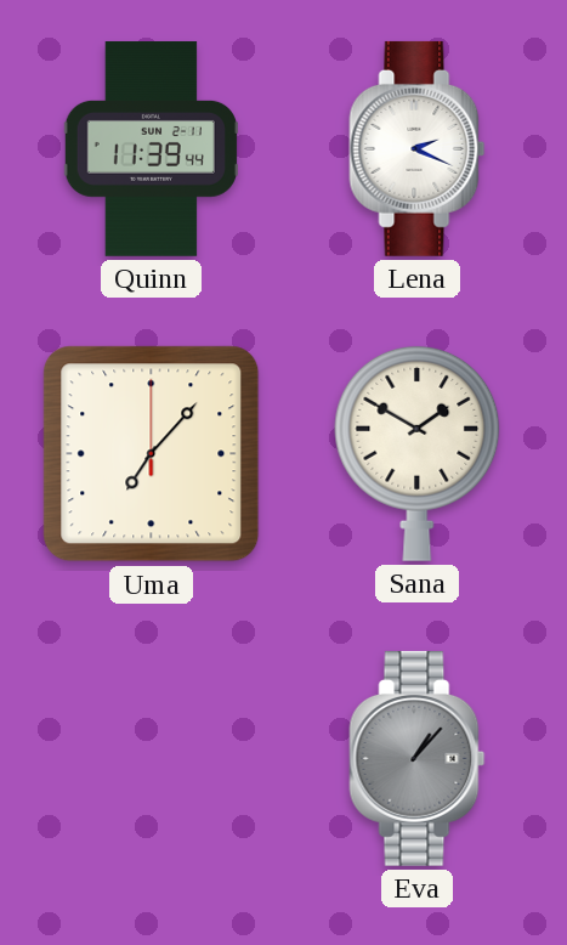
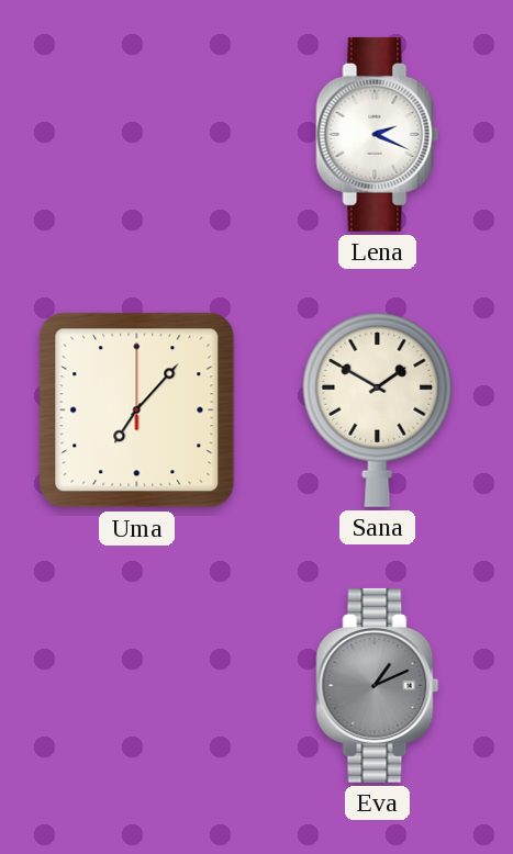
Quinn: 11:39 -> none (151, 149)
Eva: 1:07 -> 1:11 (378, 685)
